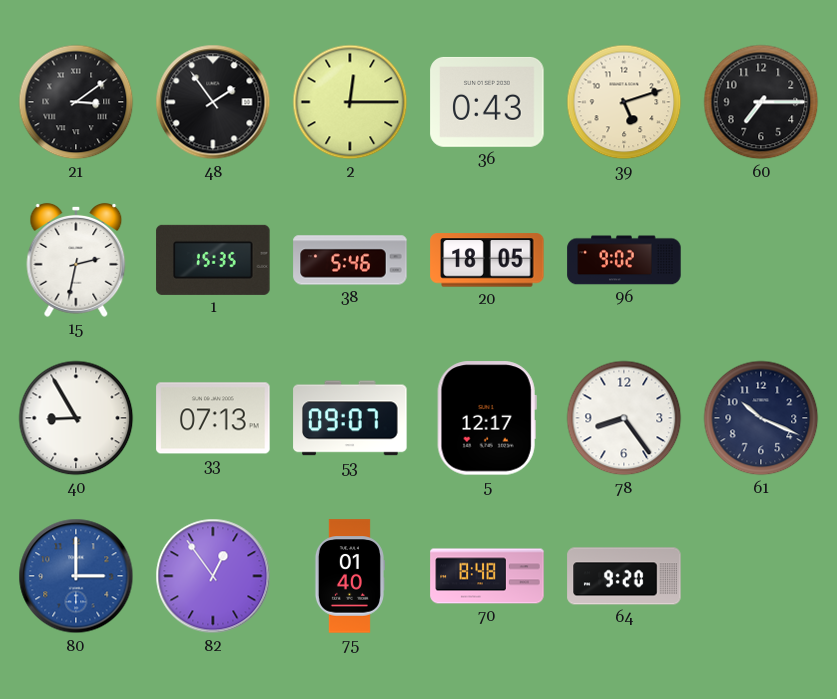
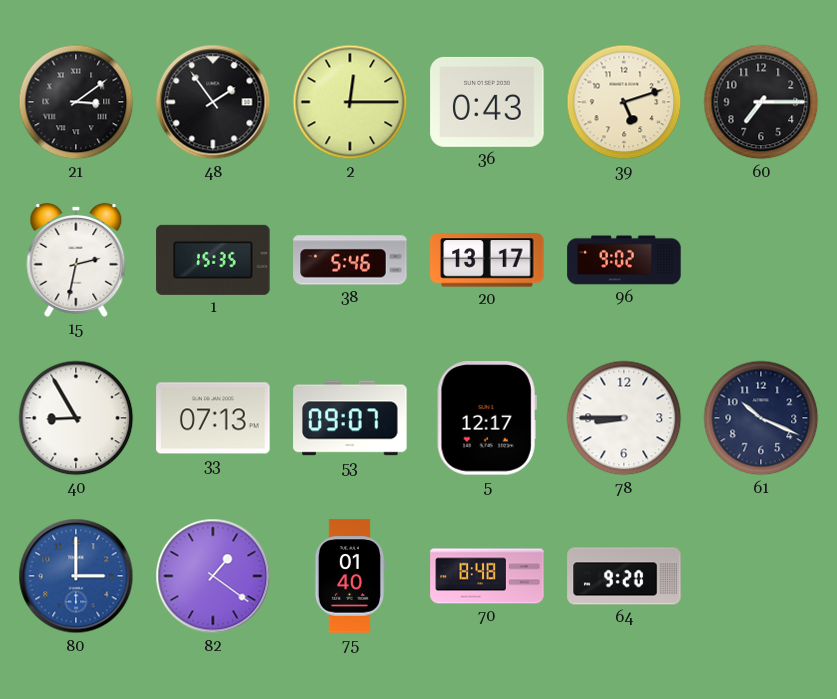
20: 18:05 -> 13:17 (487, 260)
78: 8:24 -> 8:45 (624, 418)
82: 12:54 -> 1:21 (213, 576)
